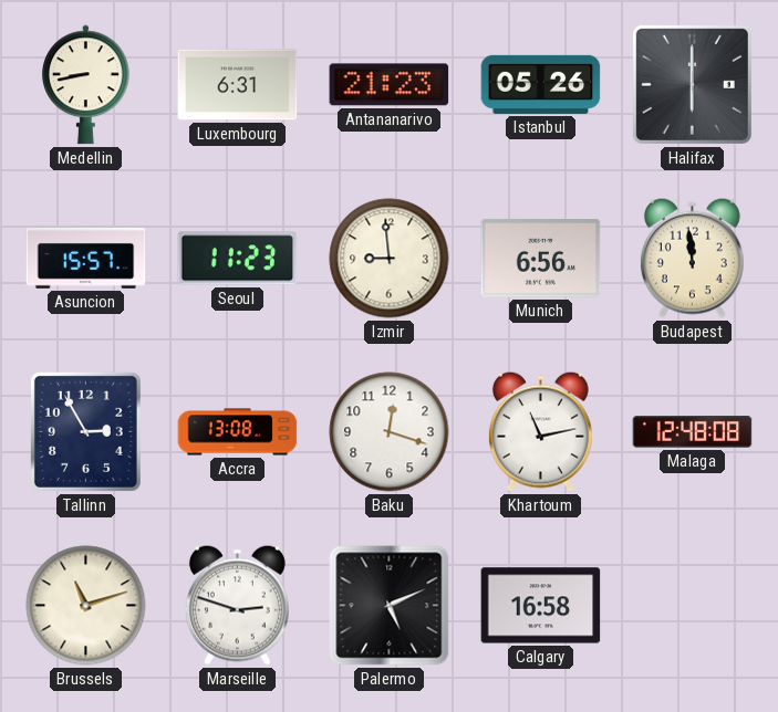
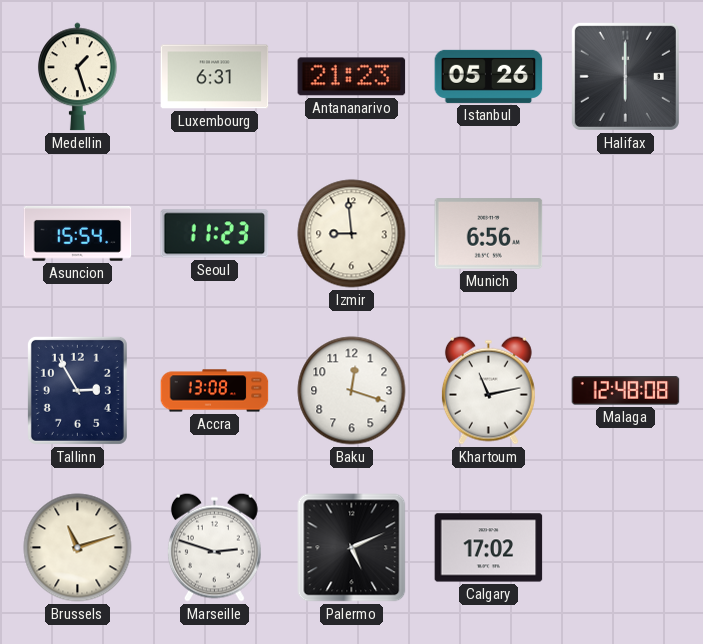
Medellin: 8:43 -> 1:27 (77, 77)
Asuncion: 15:57 -> 15:54 (78, 234)
Budapest: 11:59 -> none (692, 258)
Calgary: 16:58 -> 17:02 (489, 548)
